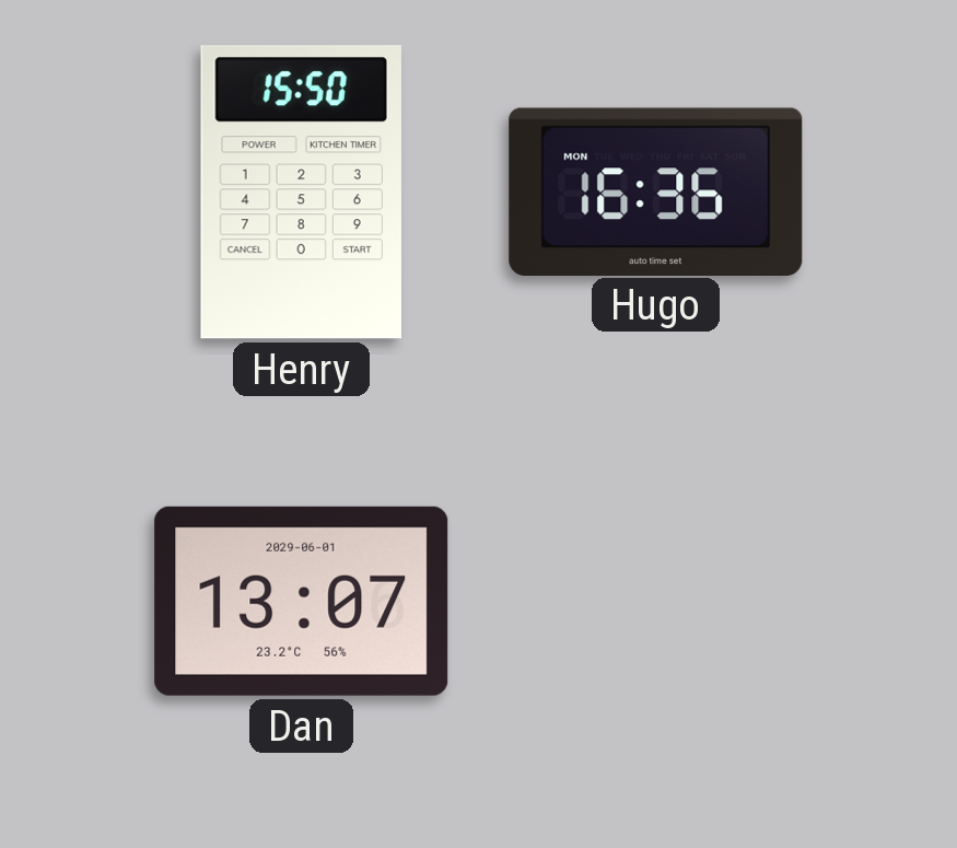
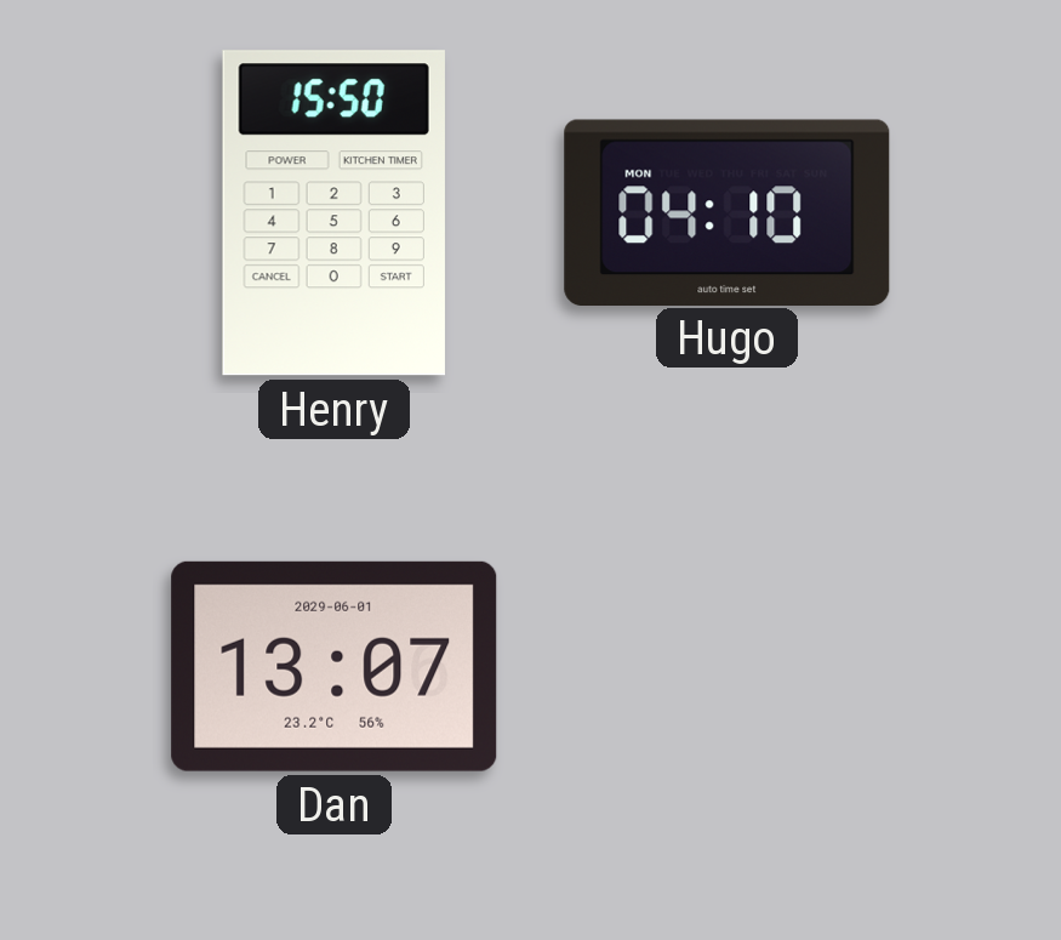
Hugo: 16:36 -> 04:10 (728, 212)
